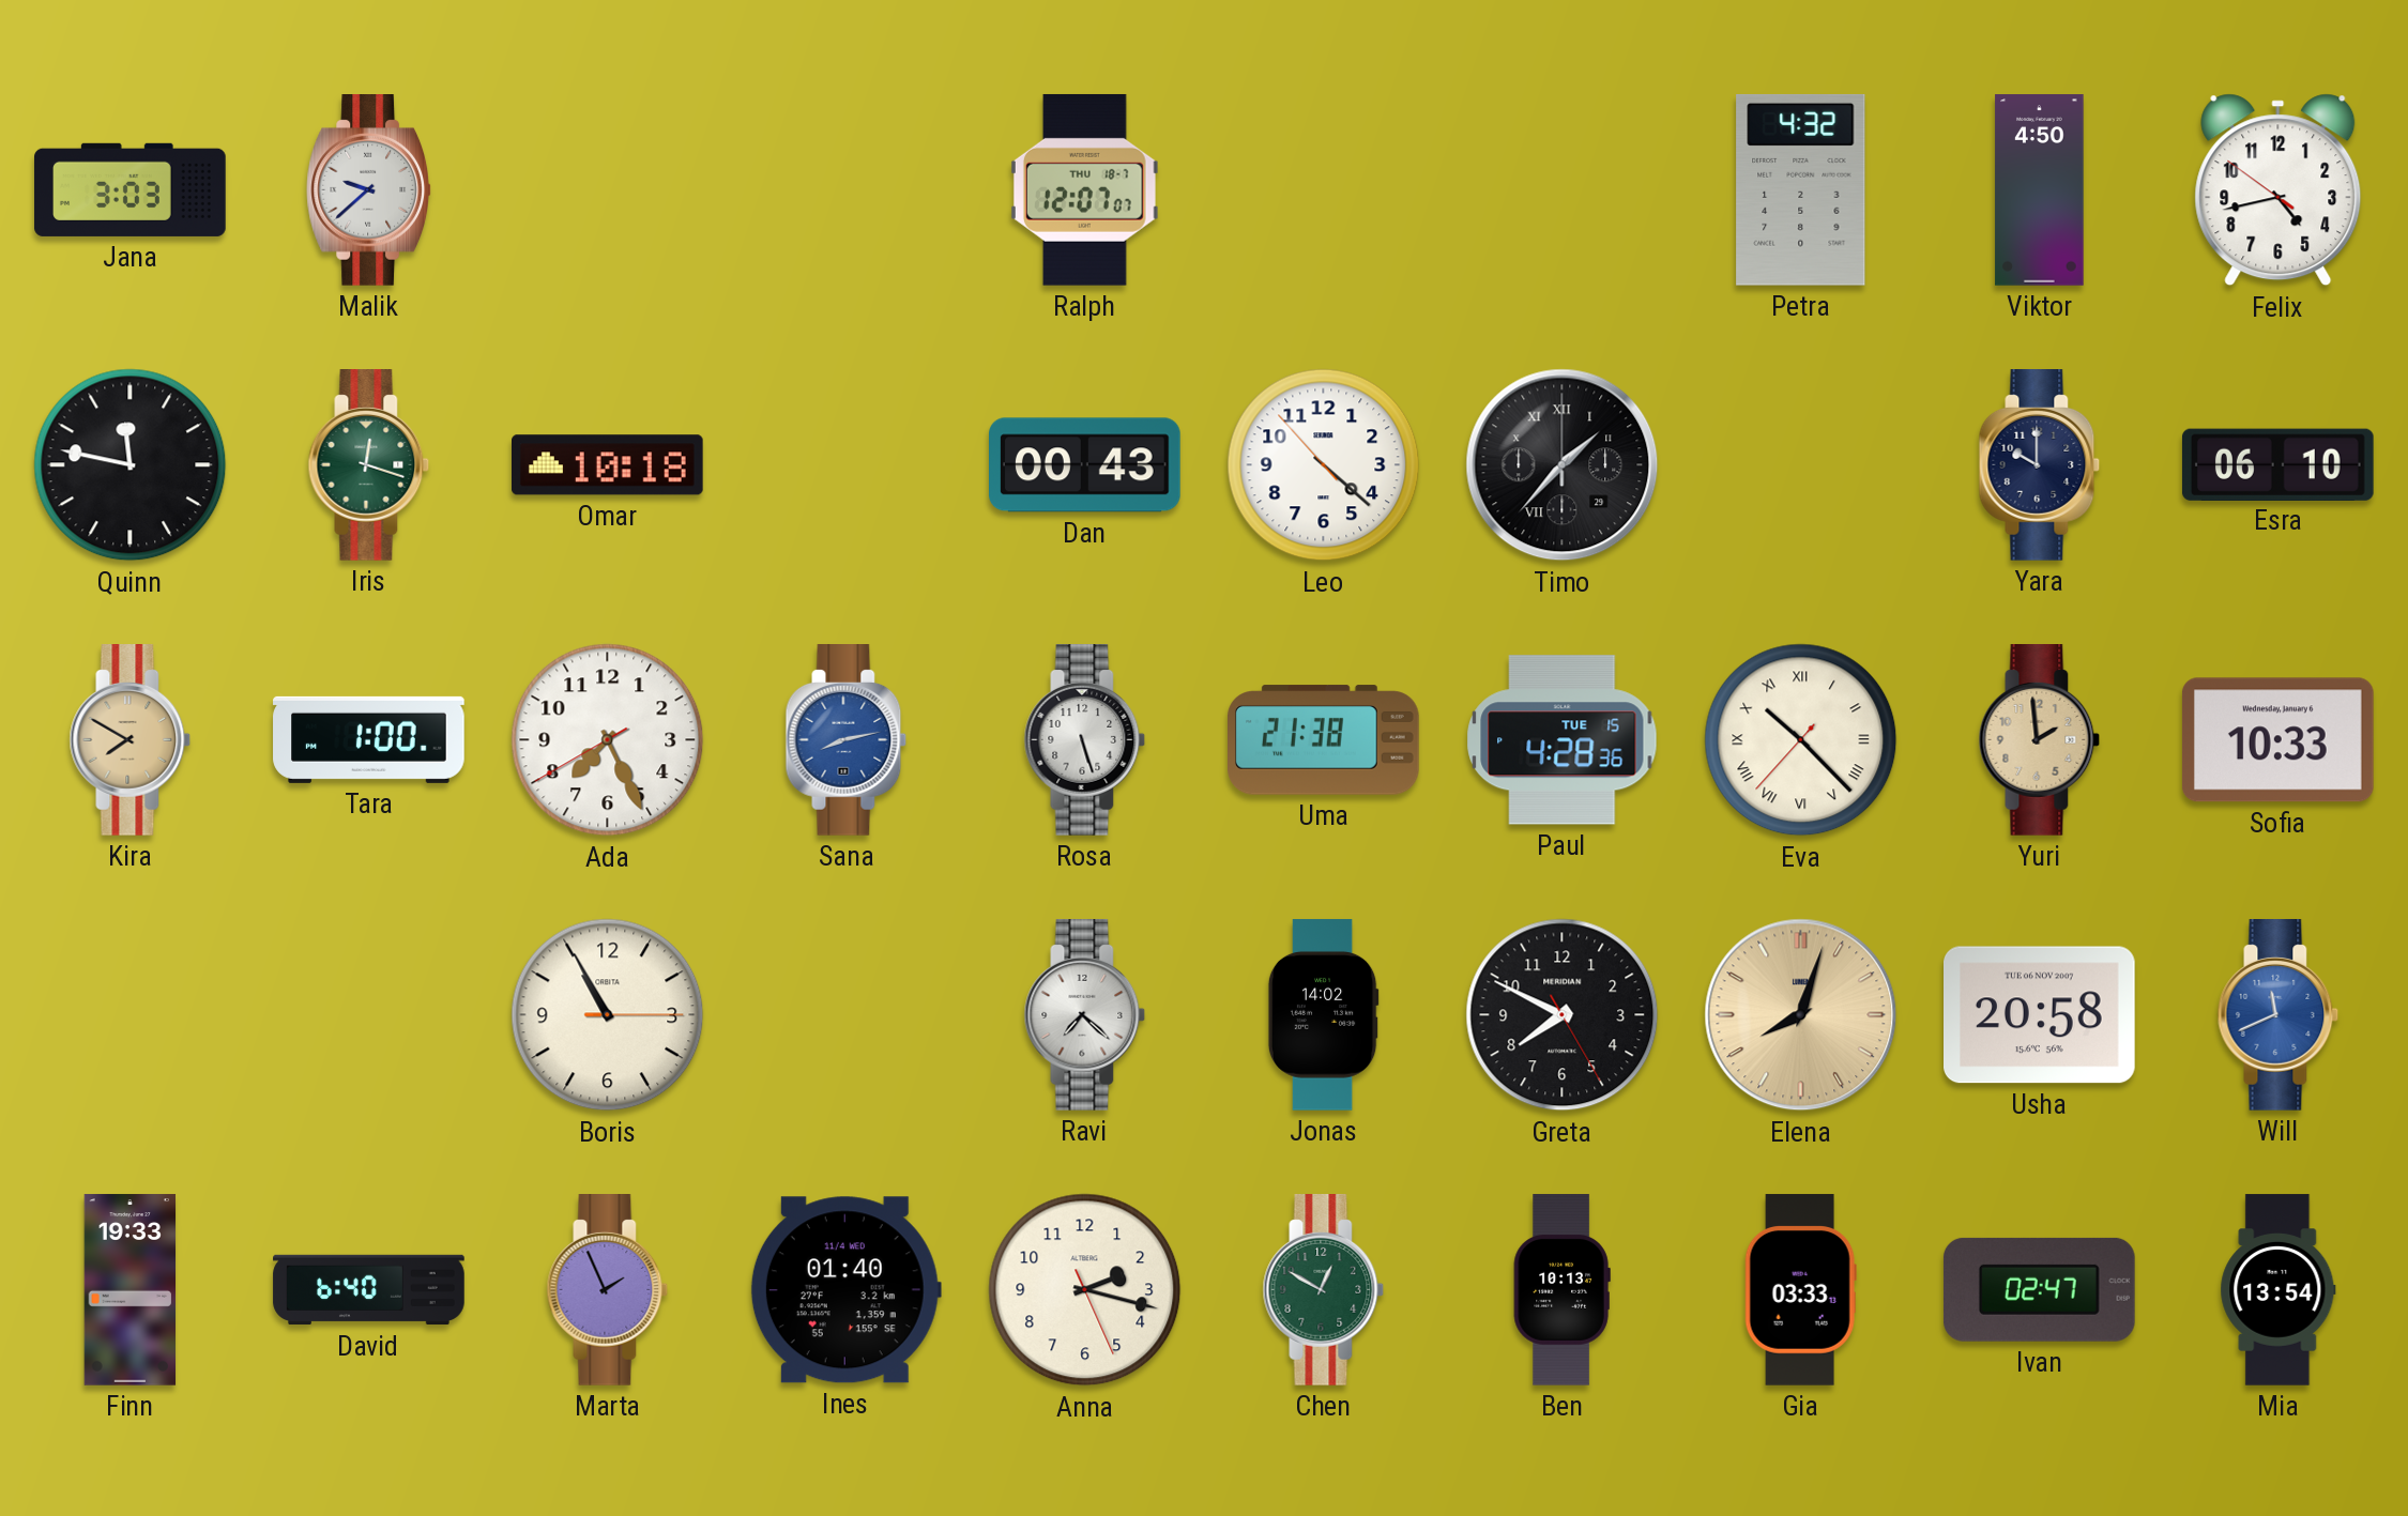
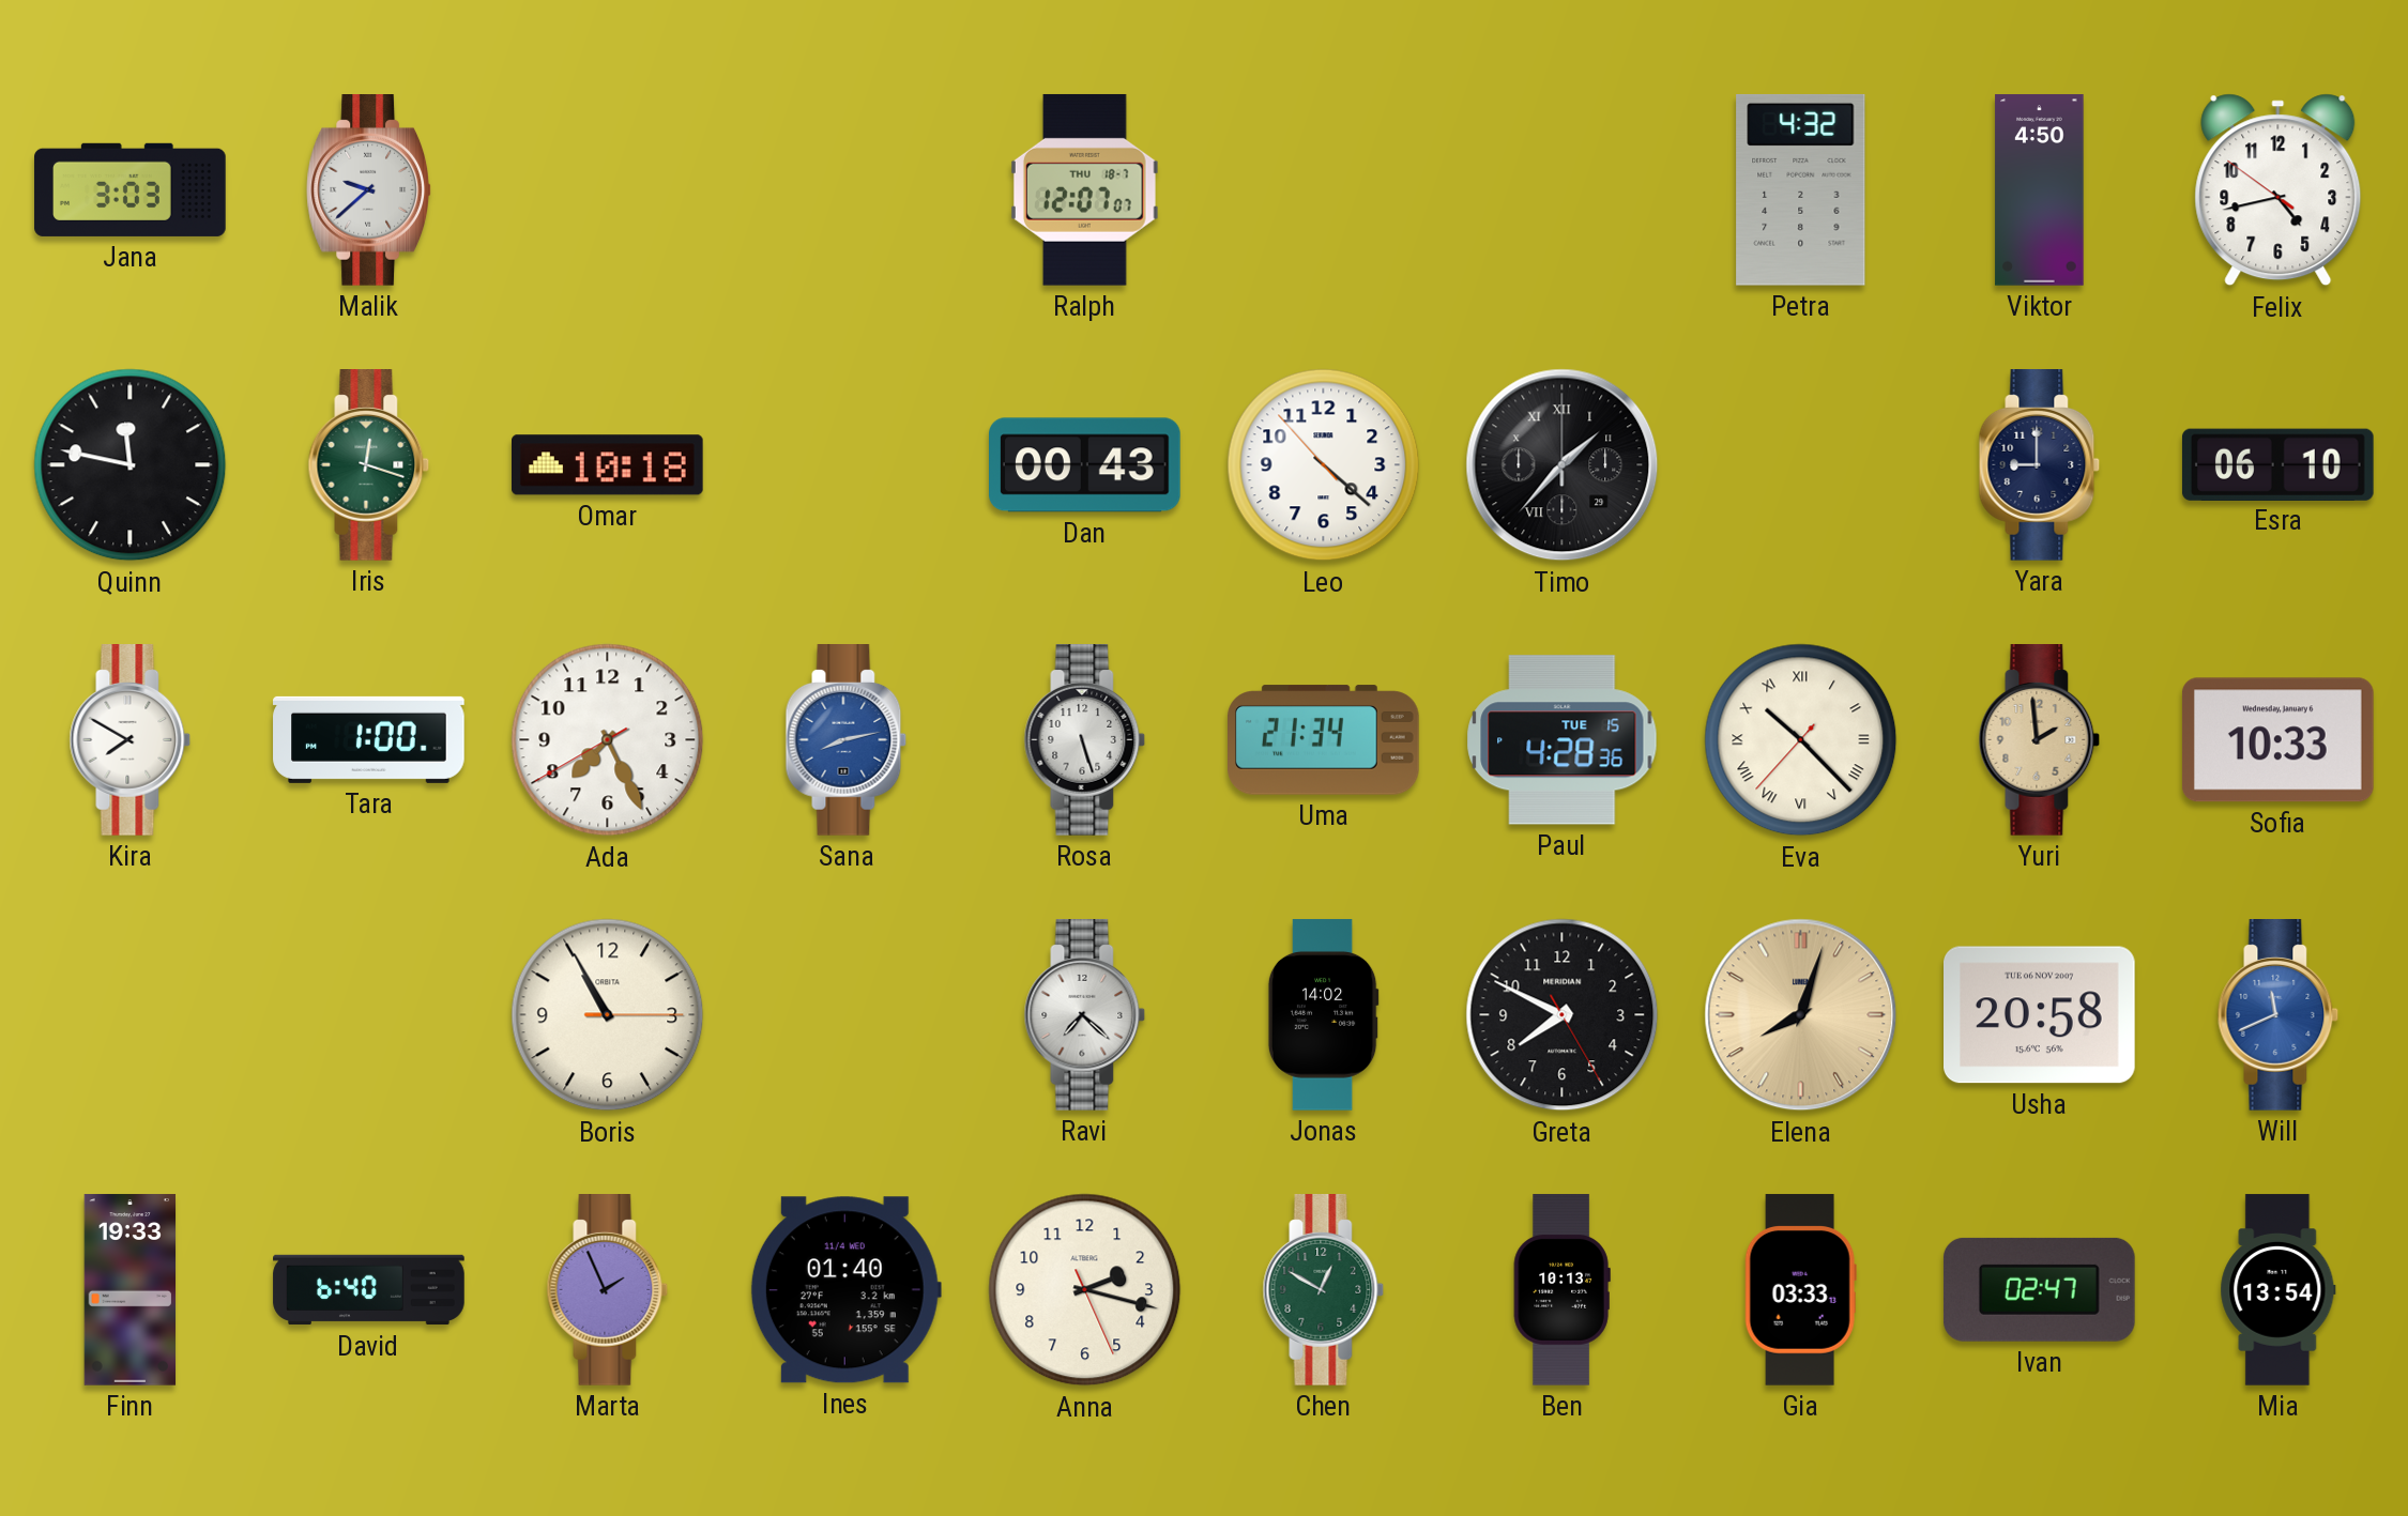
Yara: 10:00 -> 9:00 (2040, 465)
Kira dial: champagne -> white (131, 740)
Uma: 21:38 -> 21:34 (1324, 740)
